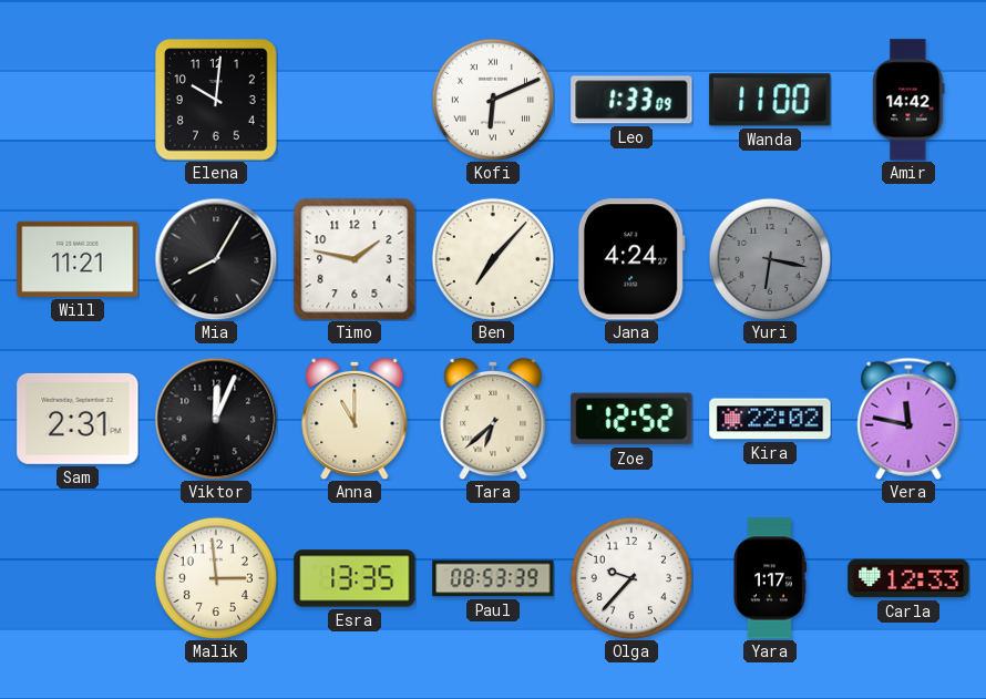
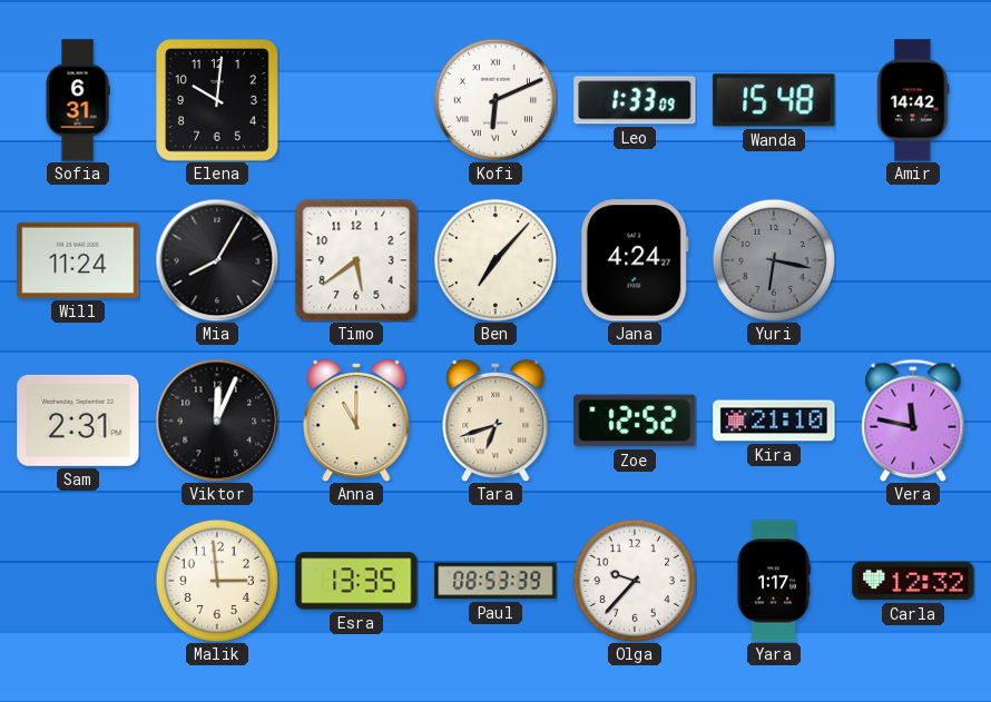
Sofia: none -> 6:31 (78, 100)
Wanda: 11:00 -> 15:48 (774, 100)
Will: 11:21 -> 11:24 (78, 260)
Timo: 1:47 -> 5:39 (356, 260)
Tara: 6:38 -> 6:42 (495, 421)
Kira: 22:02 -> 21:10 (774, 421)
Carla: 12:33 -> 12:32 (913, 581)
